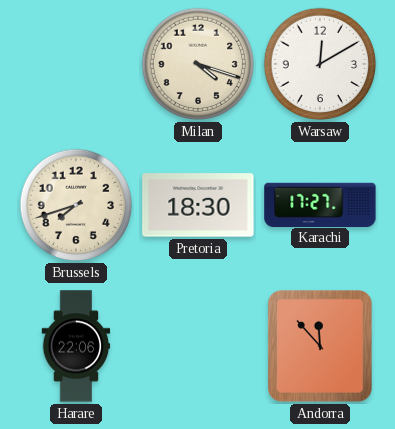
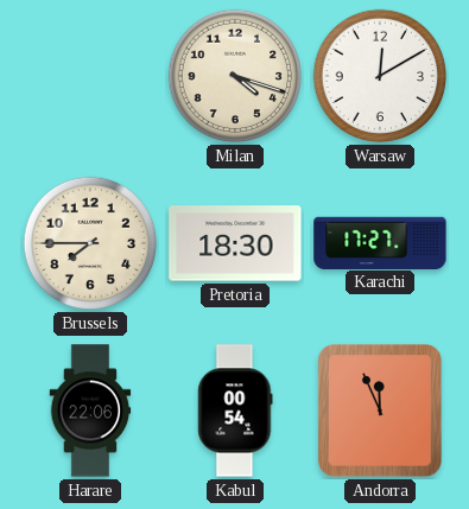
Brussels: 7:42 -> 7:45 (90, 243)
Kabul: none -> 00:54 (235, 411)
Andorra: 11:53 -> 11:56 (380, 411)
